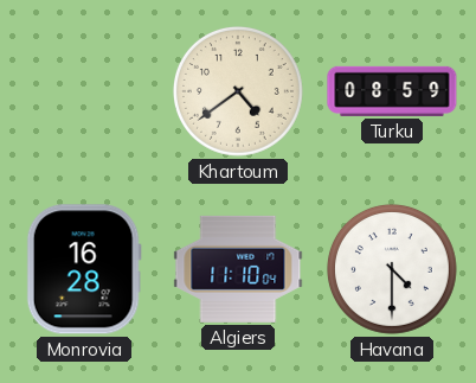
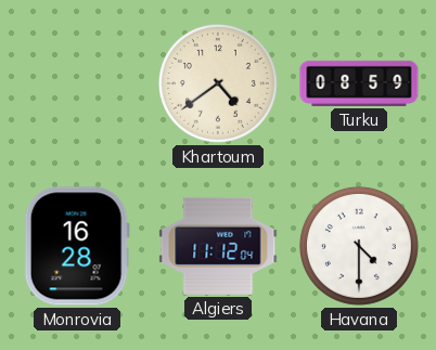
Algiers: 11:10 -> 11:12 (218, 246)
